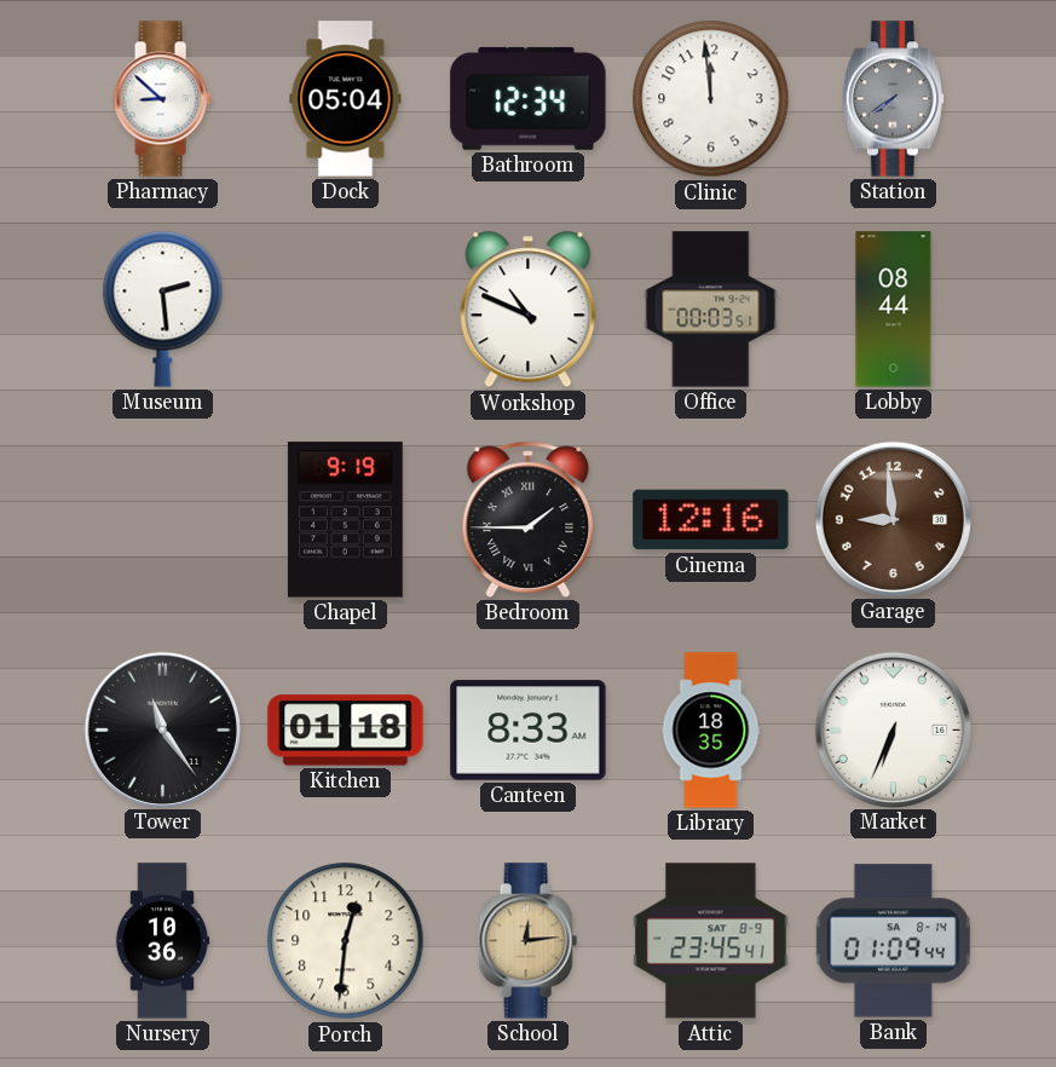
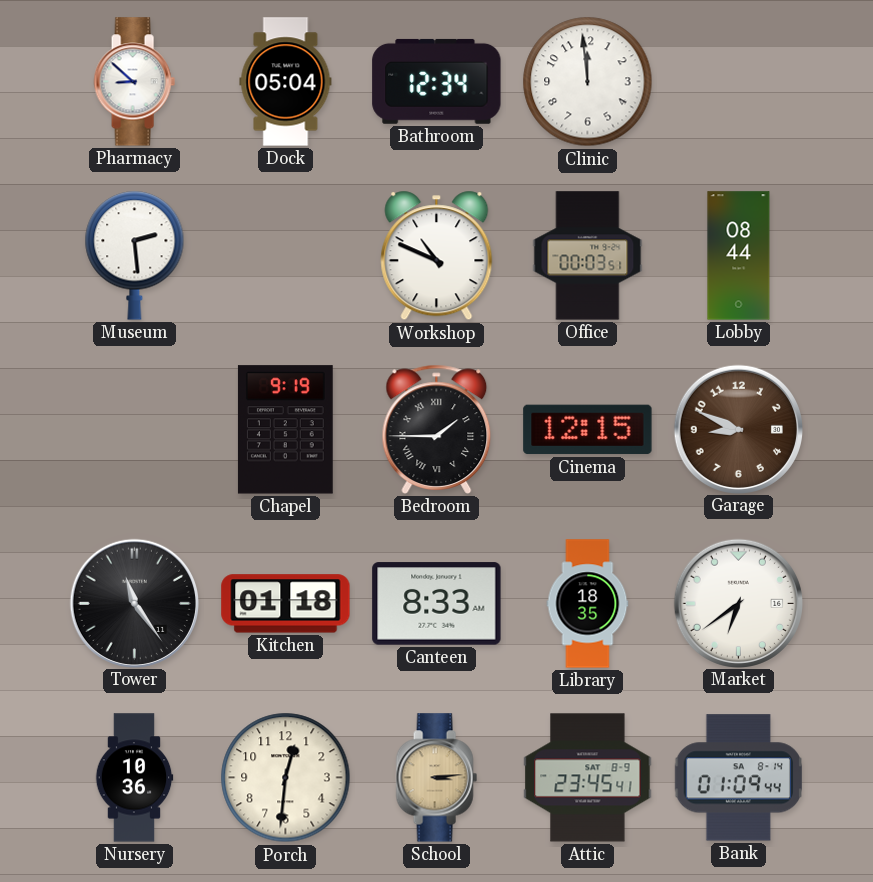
Station: 7:39 -> none (893, 99)
Cinema: 12:16 -> 12:15 (588, 430)
Garage: 8:59 -> 8:49 (738, 429)
Market: 6:34 -> 6:39 (738, 603)
School: 12:14 -> 3:14 (436, 778)
